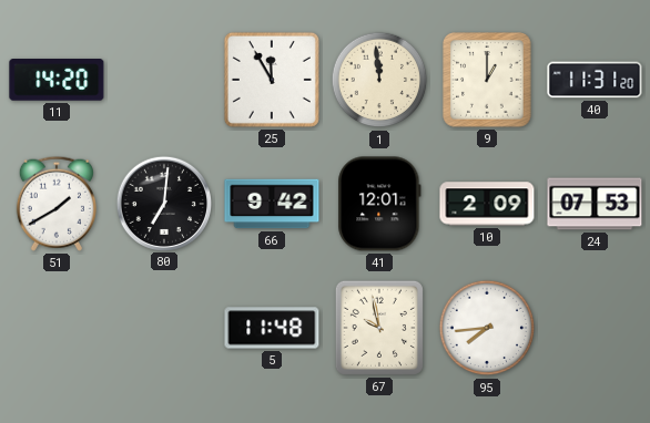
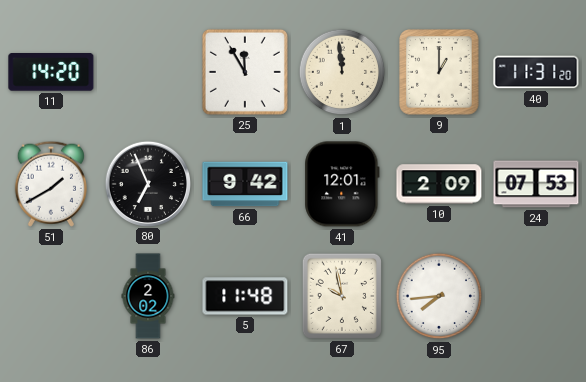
80: 7:01 -> 6:56 (147, 183)
86: none -> 2:02 (148, 296)
